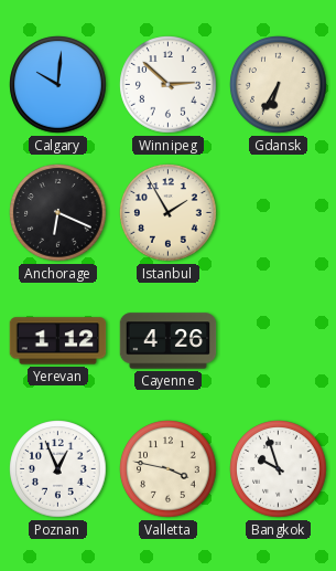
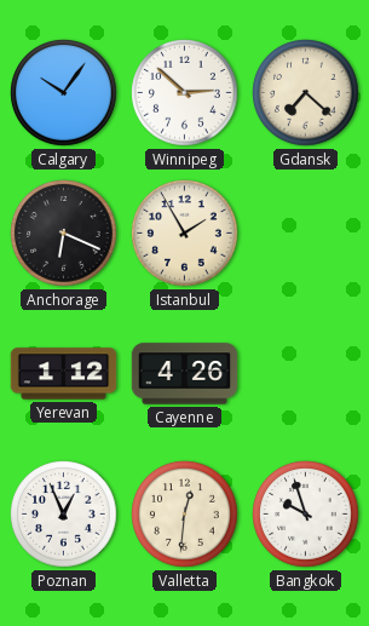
Calgary: 10:01 -> 10:06 (64, 93)
Gdansk: 6:35 -> 7:22 (306, 93)
Valletta: 3:47 -> 12:31 (185, 515)
